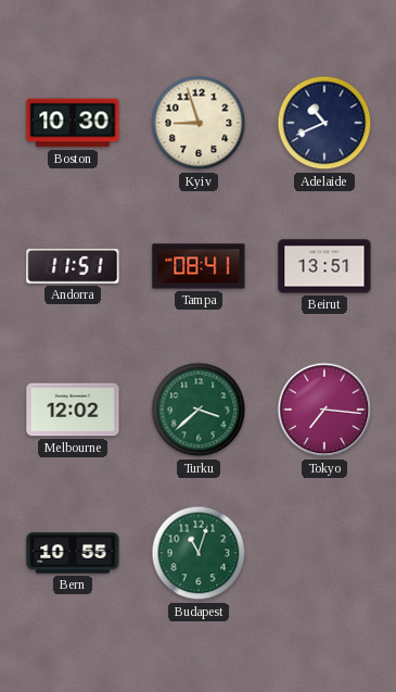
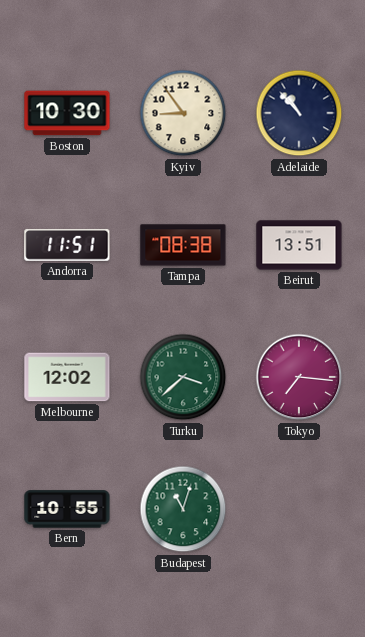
Kyiv: 8:57 -> 8:54 (183, 113)
Adelaide: 10:41 -> 10:53 (299, 113)
Tampa: 08:41 -> 08:38 (183, 245)
